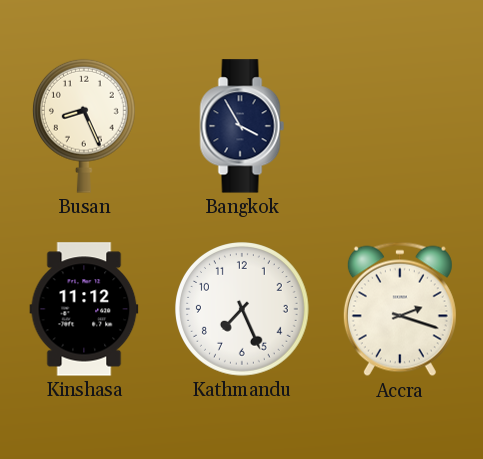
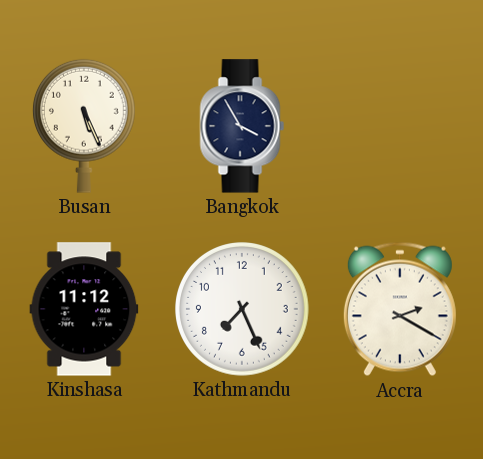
Busan: 8:26 -> 5:26 (84, 126)
Accra: 2:18 -> 2:20 (400, 309)
